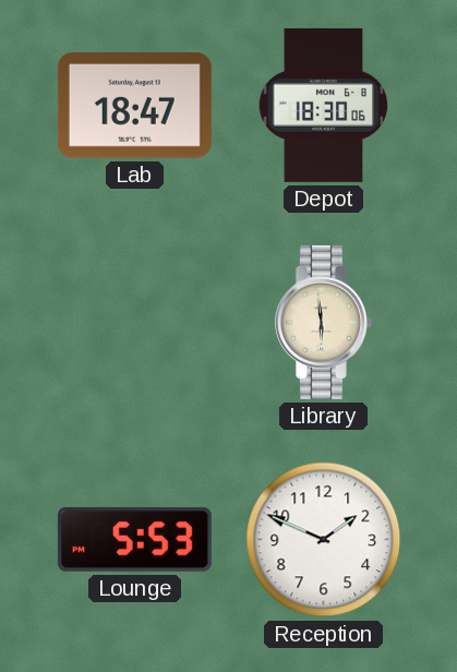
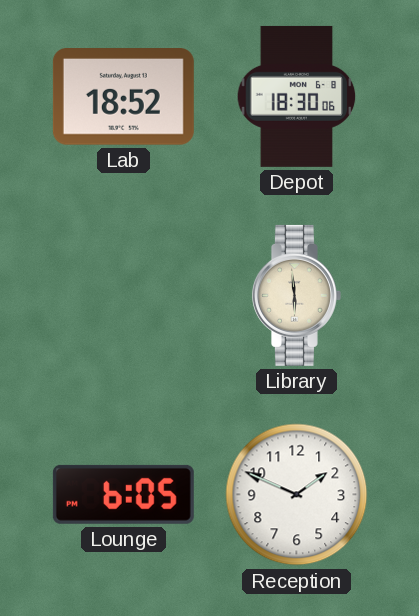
Lab: 18:47 -> 18:52 (123, 97)
Lounge: 5:53 -> 6:05 (123, 494)
